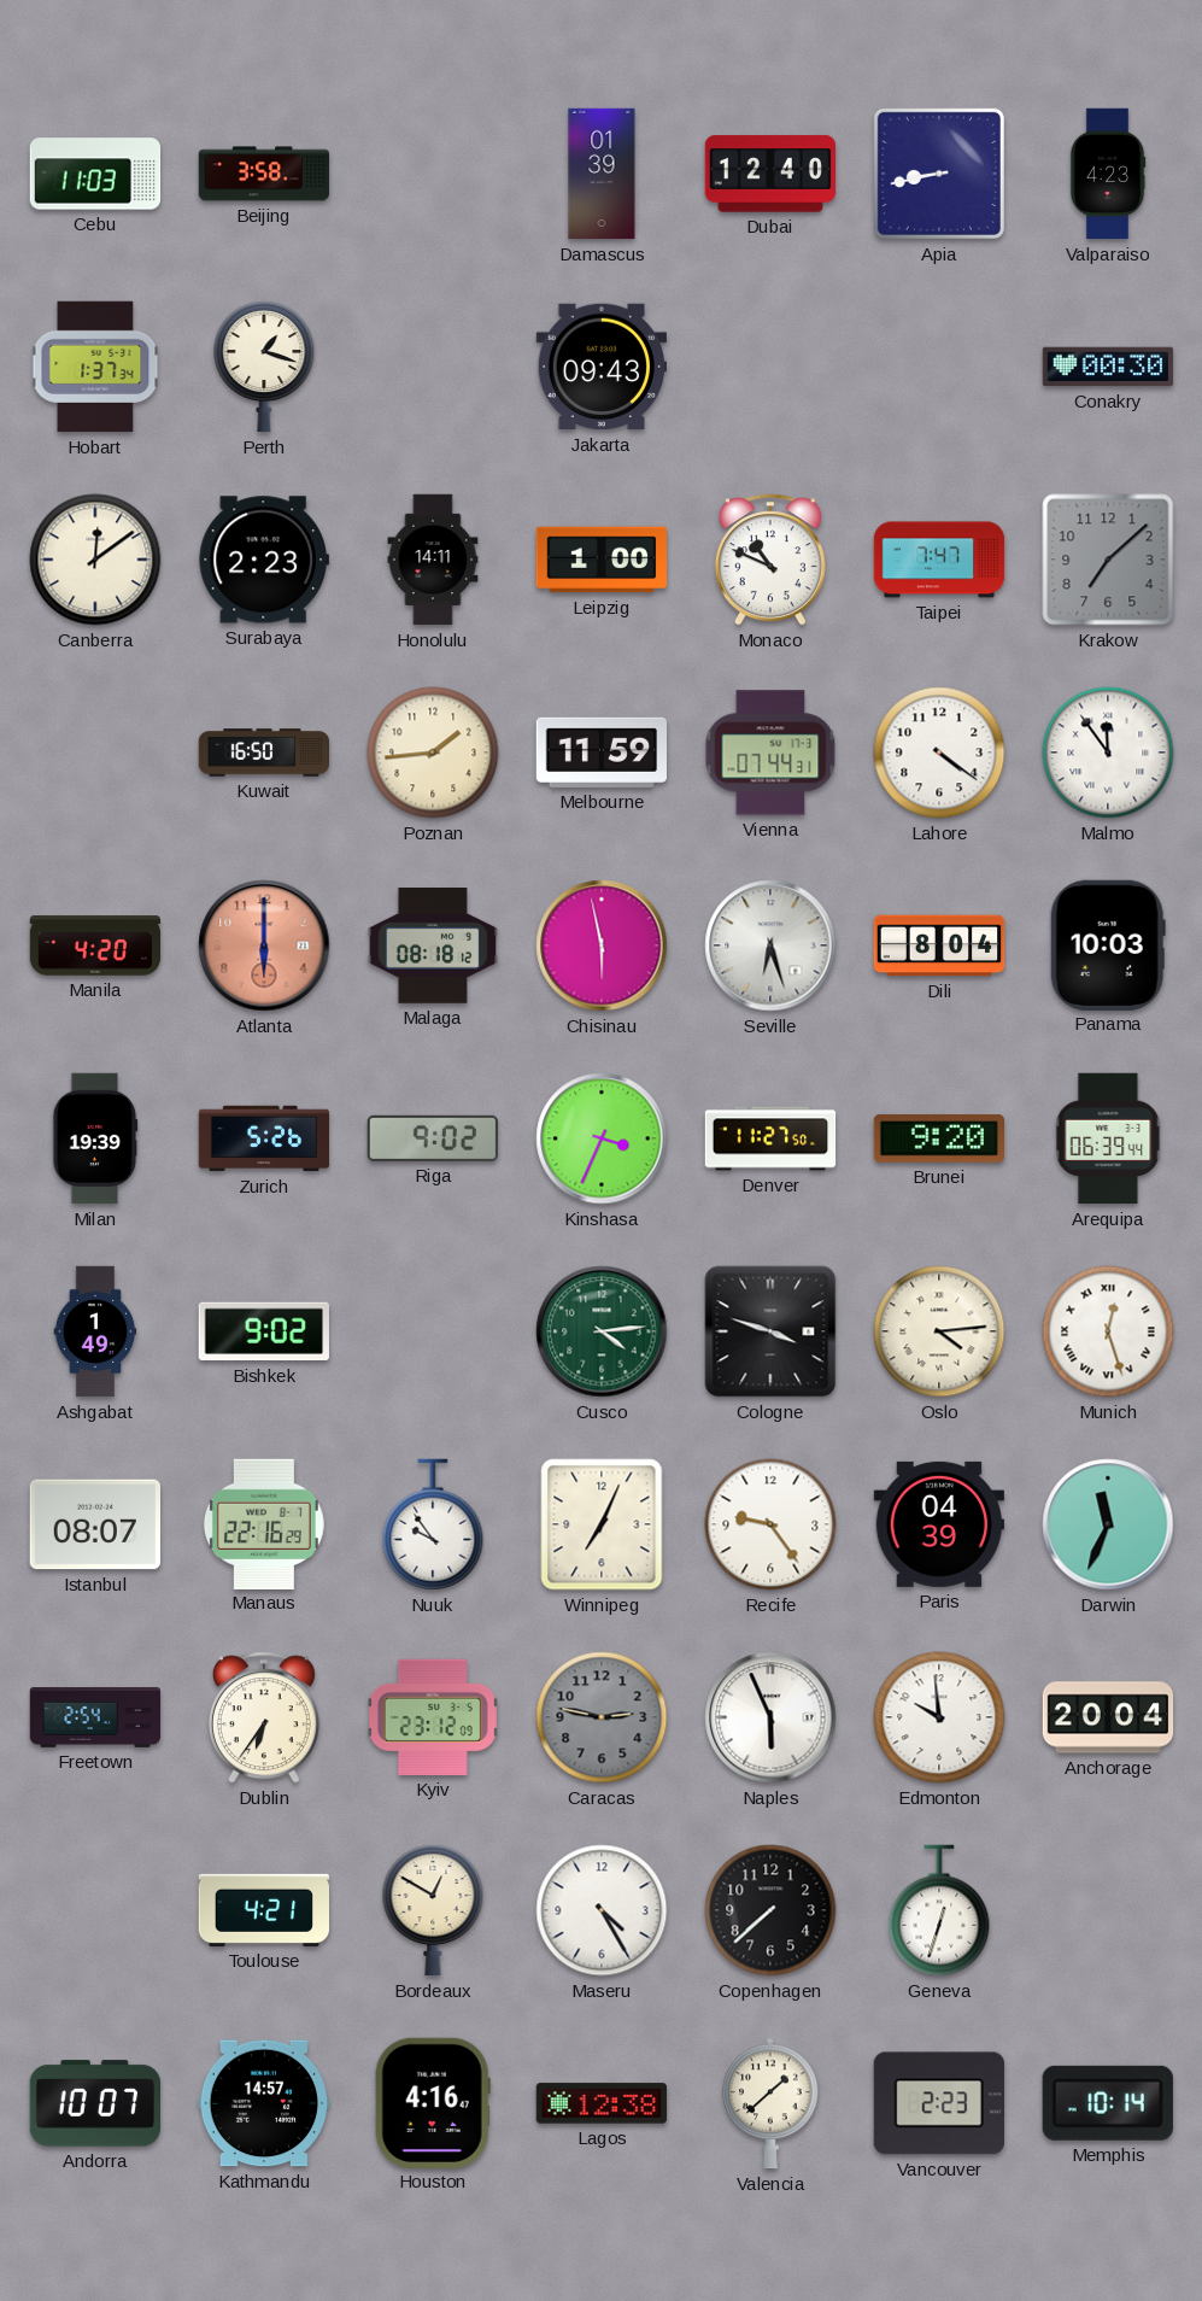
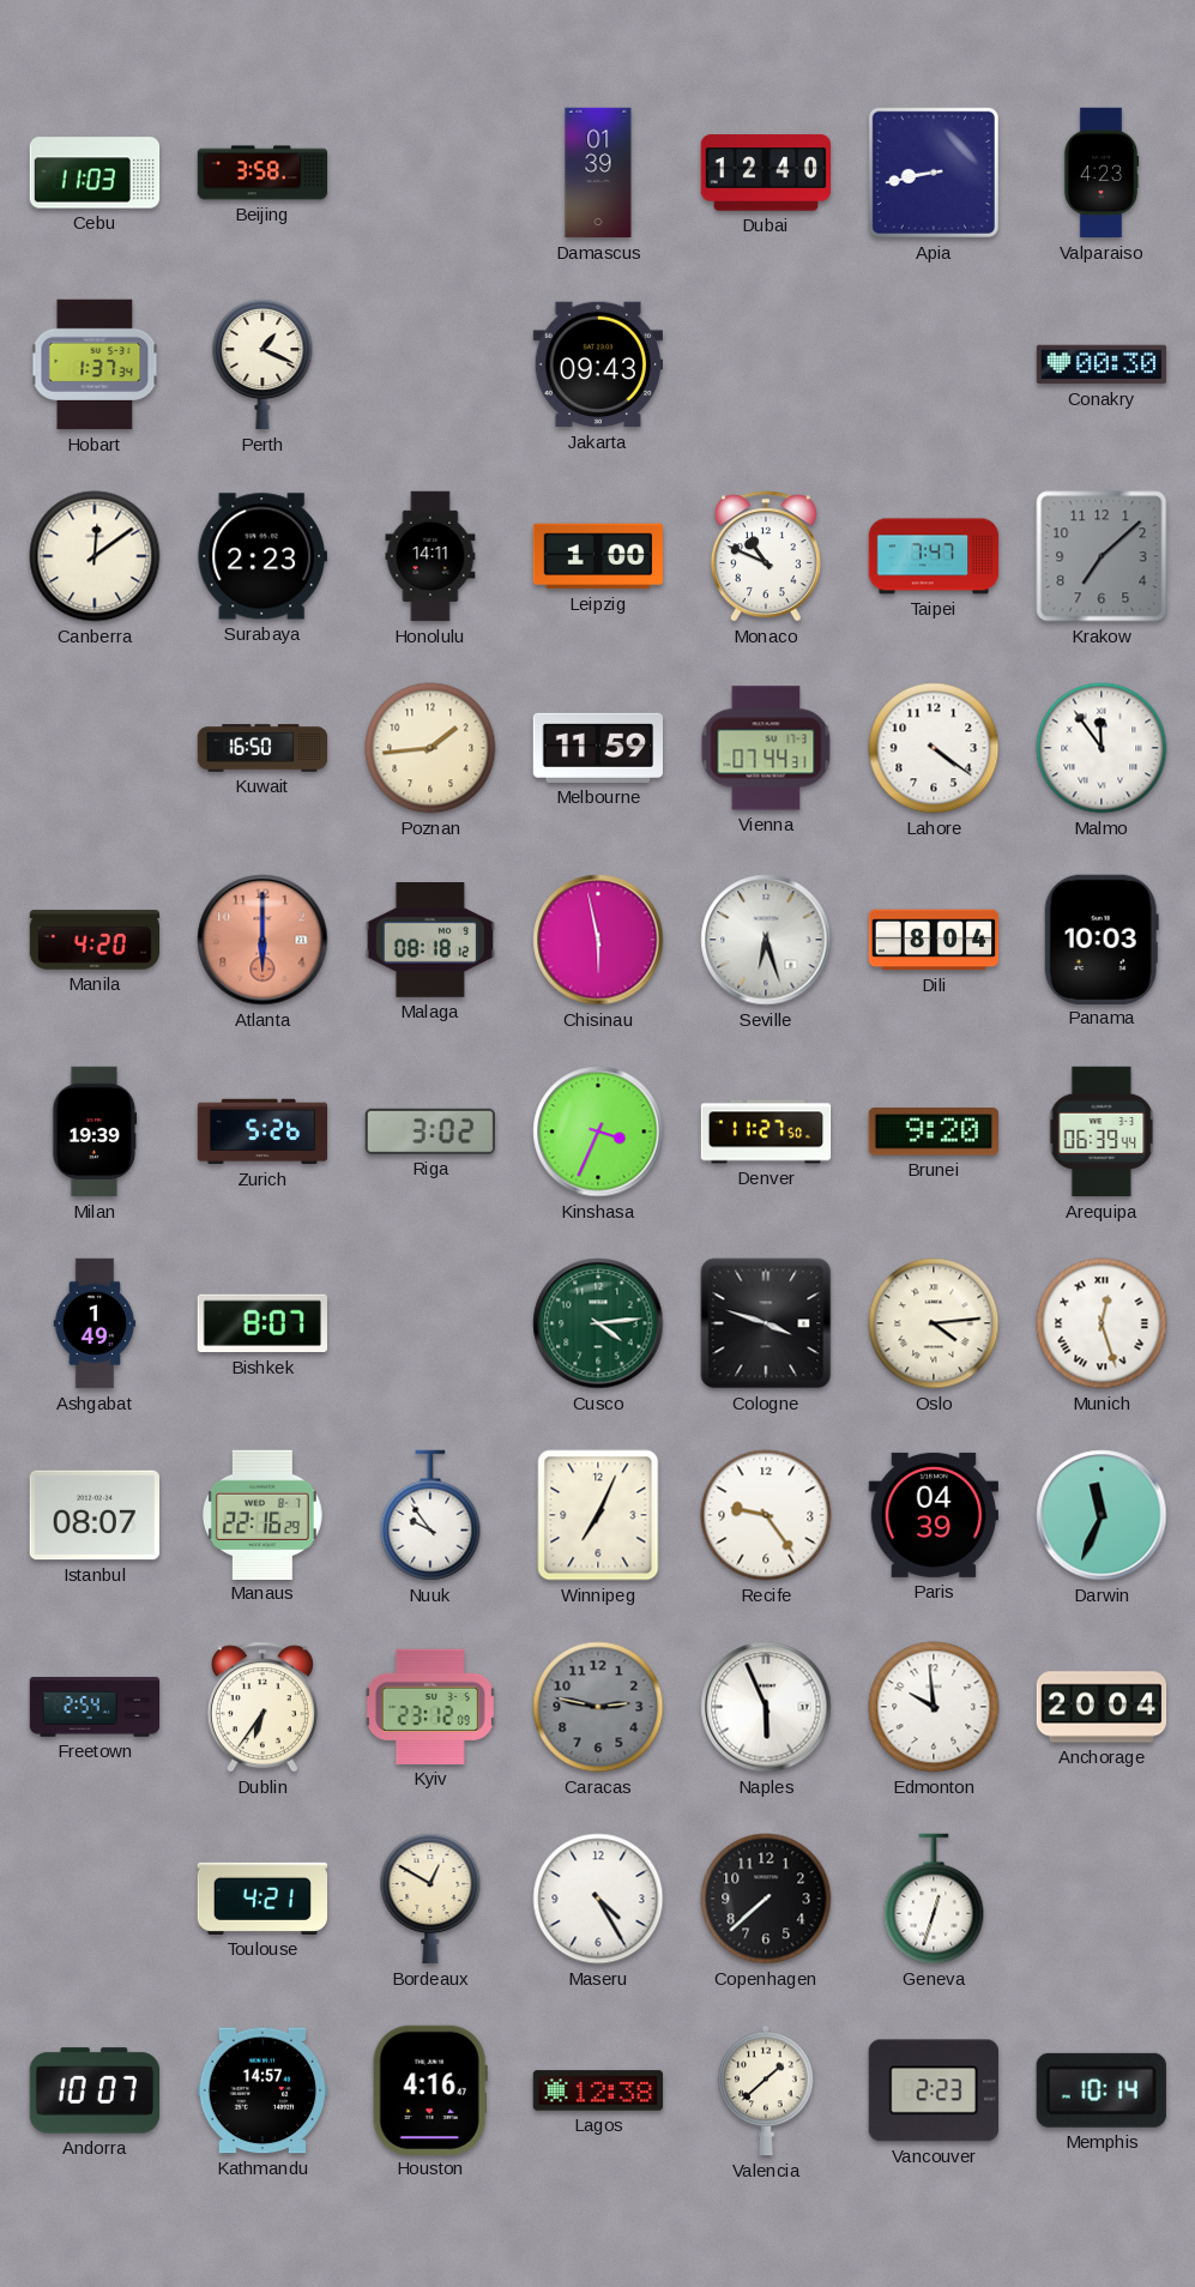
Perth: 1:18 -> 1:19 (262, 366)
Riga: 9:02 -> 3:02 (429, 1132)
Bishkek: 9:02 -> 8:07 (262, 1323)
